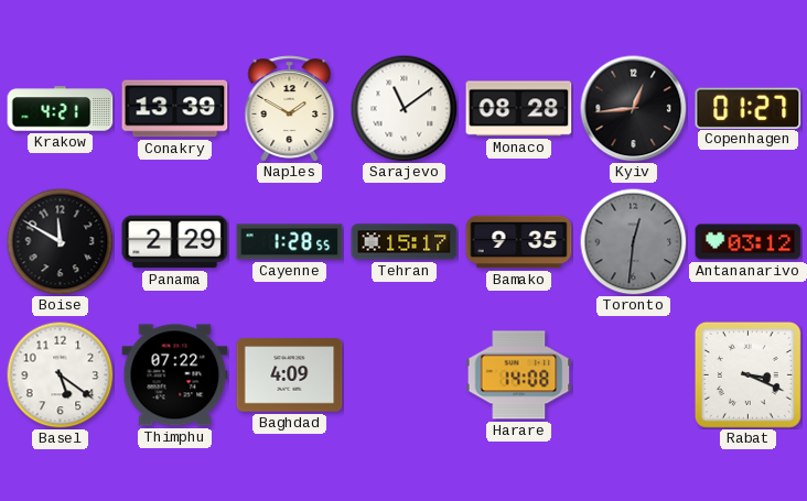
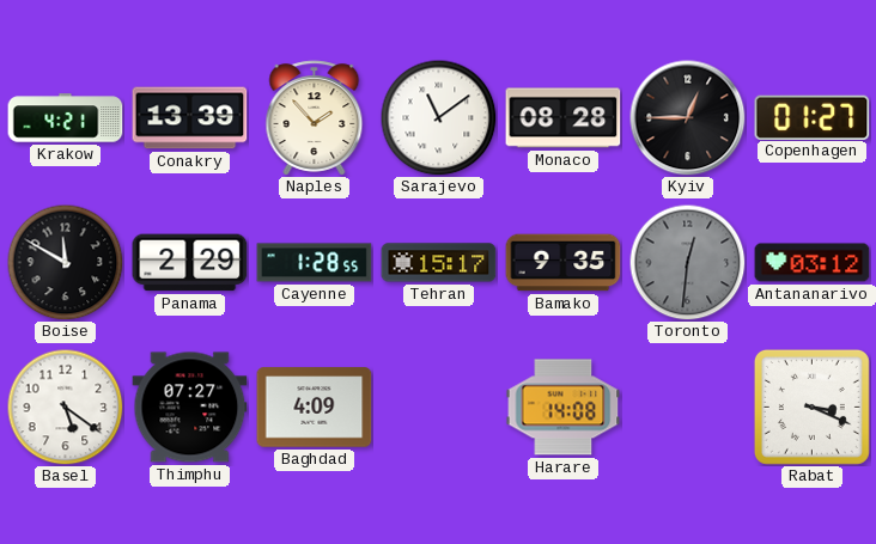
Naples: 1:50 -> 1:53 (315, 118)
Kyiv: 12:44 -> 12:45 (688, 118)
Thimphu: 07:22 -> 07:27 (190, 408)
